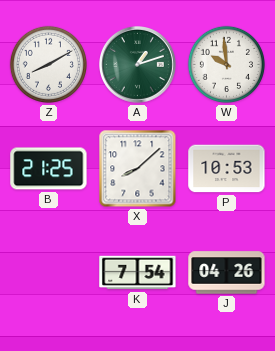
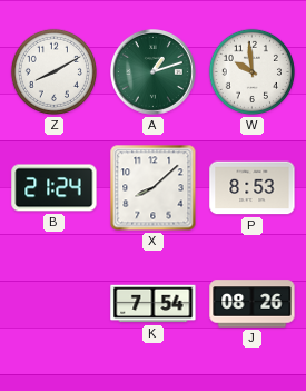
B: 21:25 -> 21:24 (55, 188)
P: 10:53 -> 8:53 (253, 188)
J: 04:26 -> 08:26 (253, 304)
